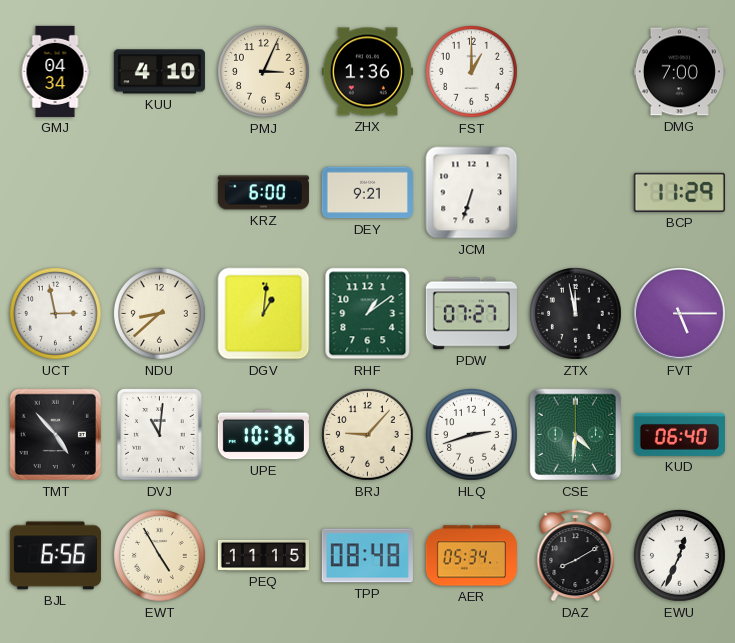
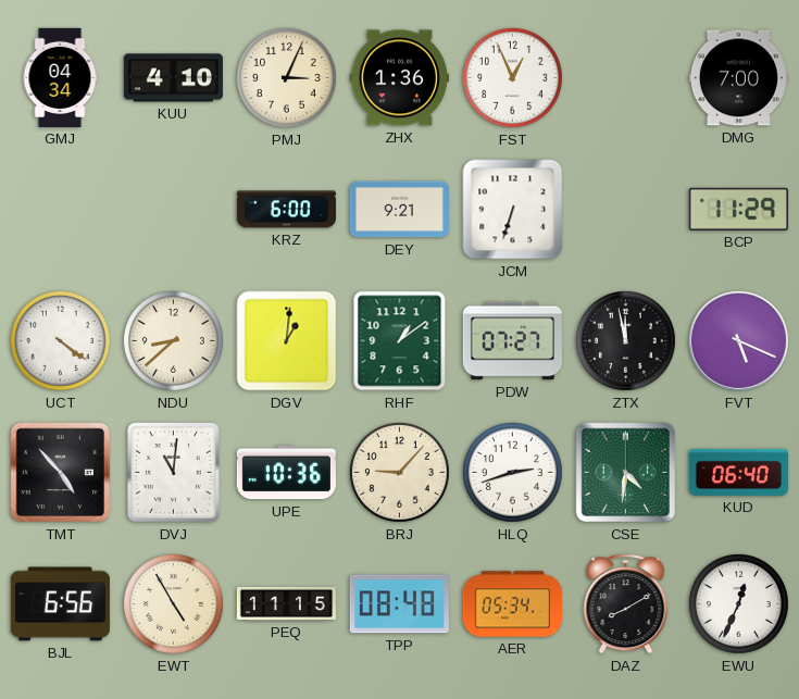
FST: 1:00 -> 12:56 (513, 78)
UCT: 2:58 -> 4:21 (61, 341)
FVT: 5:15 -> 5:19 (739, 341)
